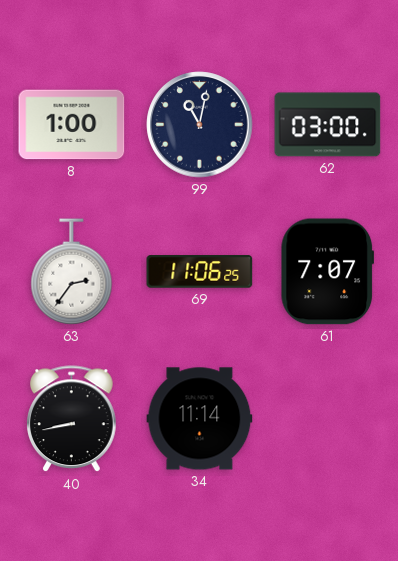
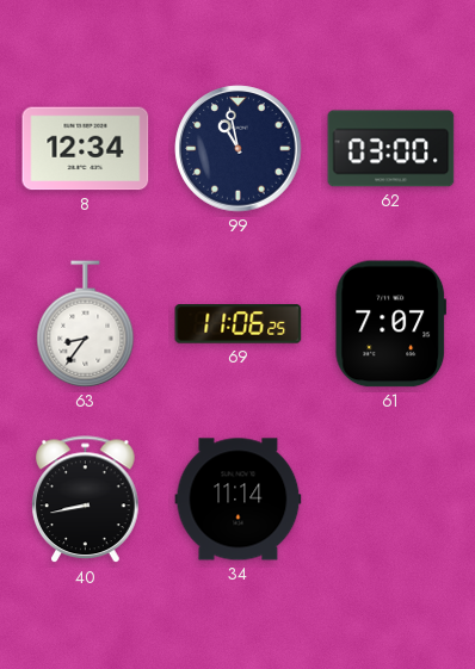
8: 1:00 -> 12:34 (86, 149)
99: 11:02 -> 10:58 (239, 149)
63: 2:36 -> 8:36 (86, 324)
